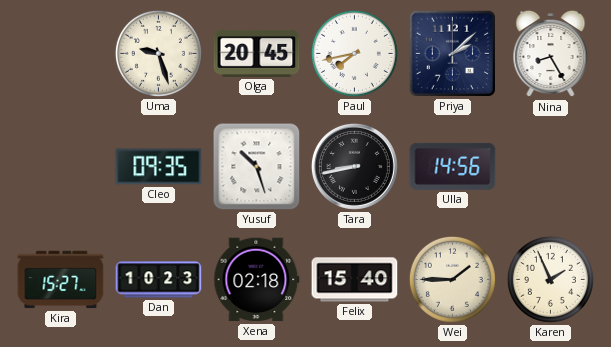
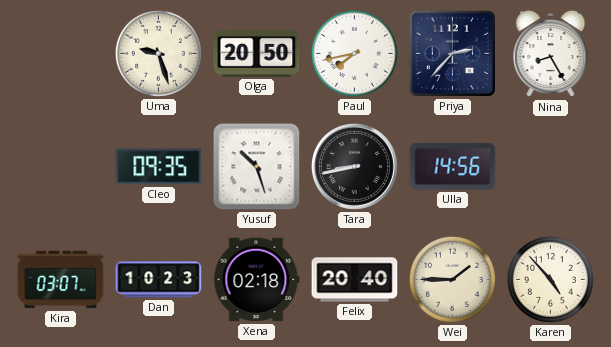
Olga: 20:45 -> 20:50 (257, 53)
Priya: 2:08 -> 2:37 (452, 53)
Kira: 15:27 -> 03:07 (61, 280)
Felix: 15:40 -> 20:40 (355, 280)
Karen: 1:56 -> 4:53 (550, 279)
